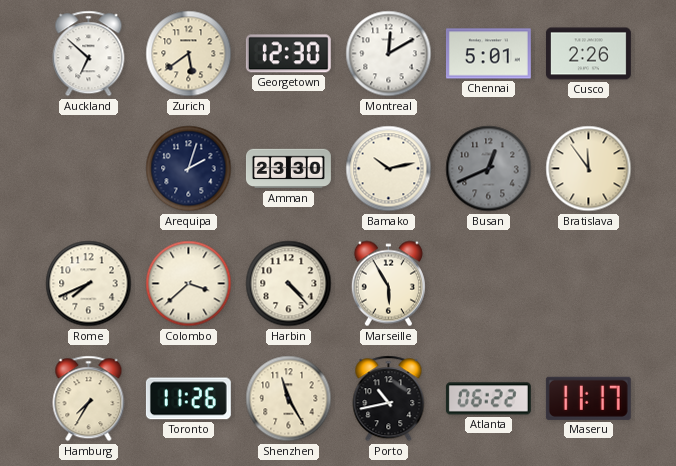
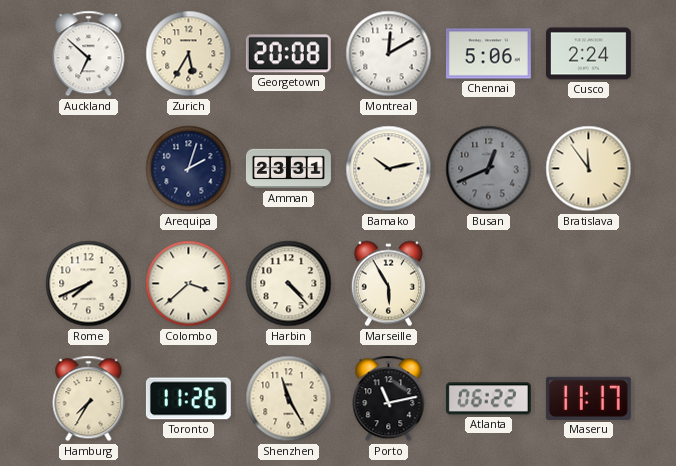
Zurich: 5:39 -> 5:35 (189, 54)
Georgetown: 12:30 -> 20:08 (288, 54)
Chennai: 5:01 -> 5:06 (488, 54)
Cusco: 2:26 -> 2:24 (588, 54)
Amman: 23:30 -> 23:31 (288, 169)
Porto: 10:43 -> 11:13 (389, 399)
